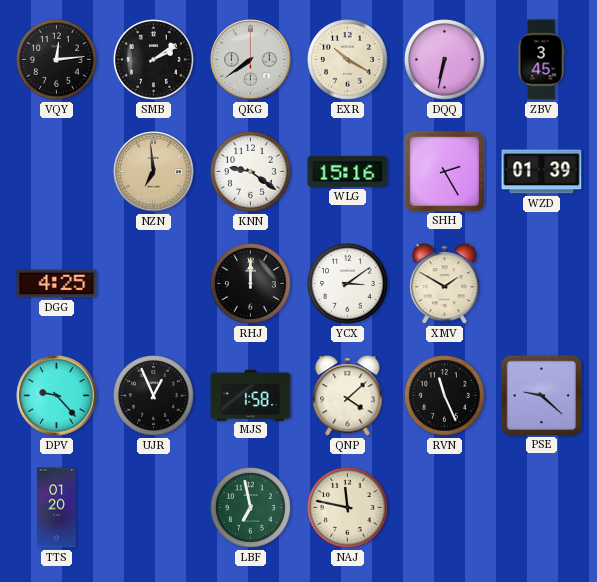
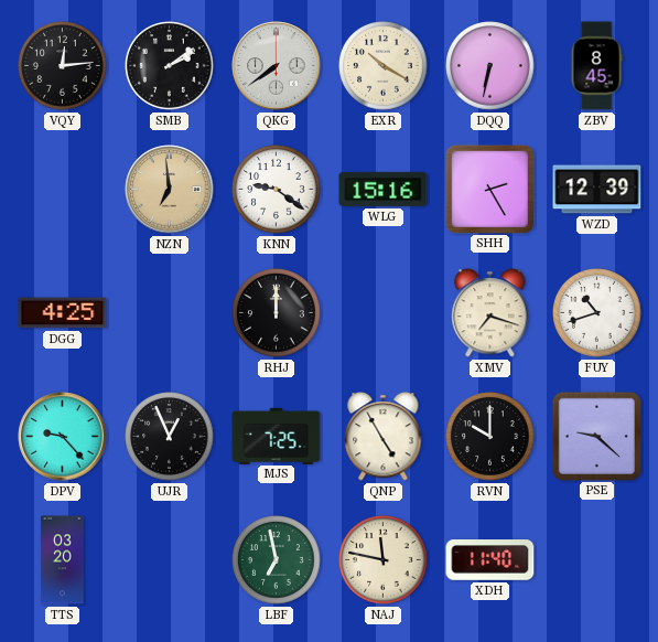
ZBV: 3:45 -> 8:45 (596, 66)
WZD: 01:39 -> 12:39 (597, 190)
YCX: 3:09 -> none (348, 284)
XMV: 1:50 -> 7:18 (490, 313)
FUY: none -> 10:42 (597, 313)
MJS: 1:58 -> 7:25 (277, 436)
QNP: 4:08 -> 4:55 (384, 437)
RVN: 11:26 -> 10:00 (490, 437)
TTS: 01:20 -> 03:20 (63, 560)
XDH: none -> 11:40 (490, 560)
